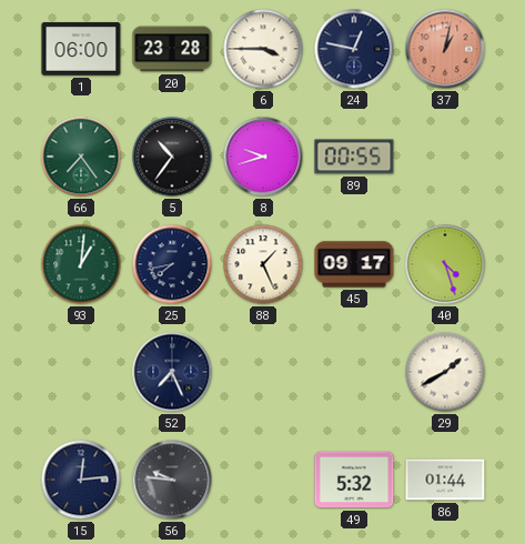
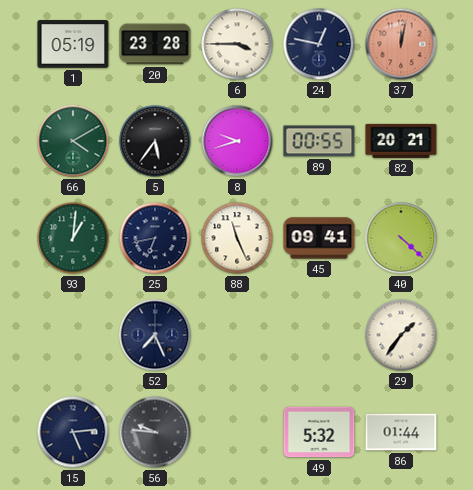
1: 06:00 -> 05:19 (73, 44)
37: 1:02 -> 12:02 (401, 44)
66: 7:24 -> 4:10 (73, 141)
5: 10:36 -> 5:36 (155, 141)
82: none -> 20:21 (401, 141)
25: 7:43 -> 6:43 (155, 238)
88: 1:26 -> 11:26 (237, 238)
45: 09:17 -> 09:41 (319, 238)
40: 4:27 -> 4:22 (401, 238)
29: 1:40 -> 1:36 (401, 335)
15: 12:14 -> 5:14 (73, 432)
